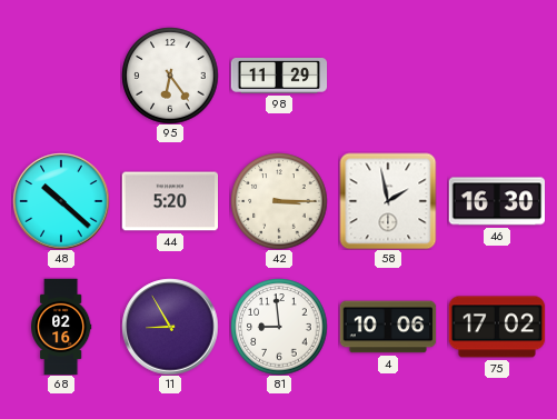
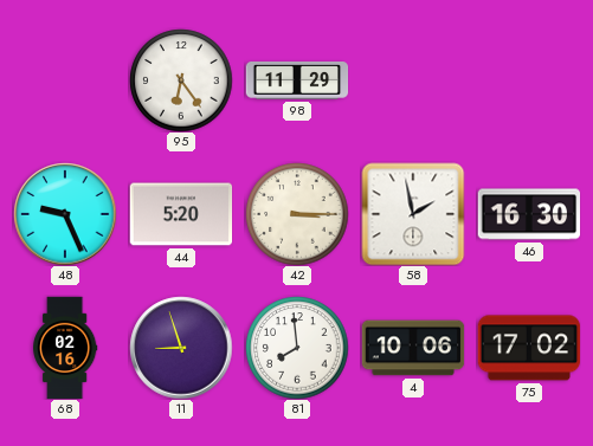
48: 10:22 -> 9:26 (65, 214)
11: 8:55 -> 8:57 (181, 348)
81: 8:59 -> 7:59 (297, 348)
